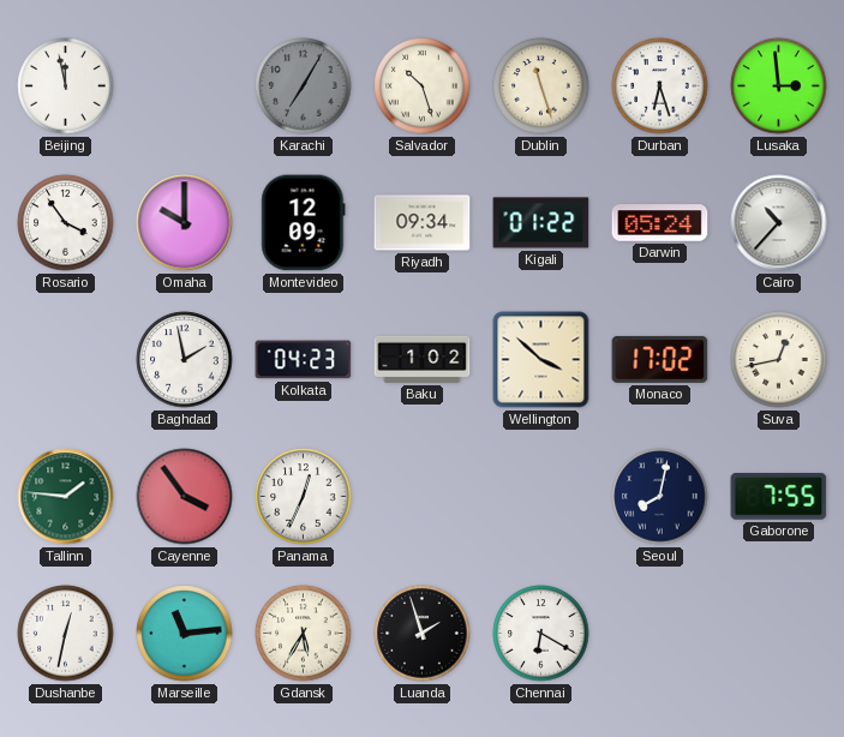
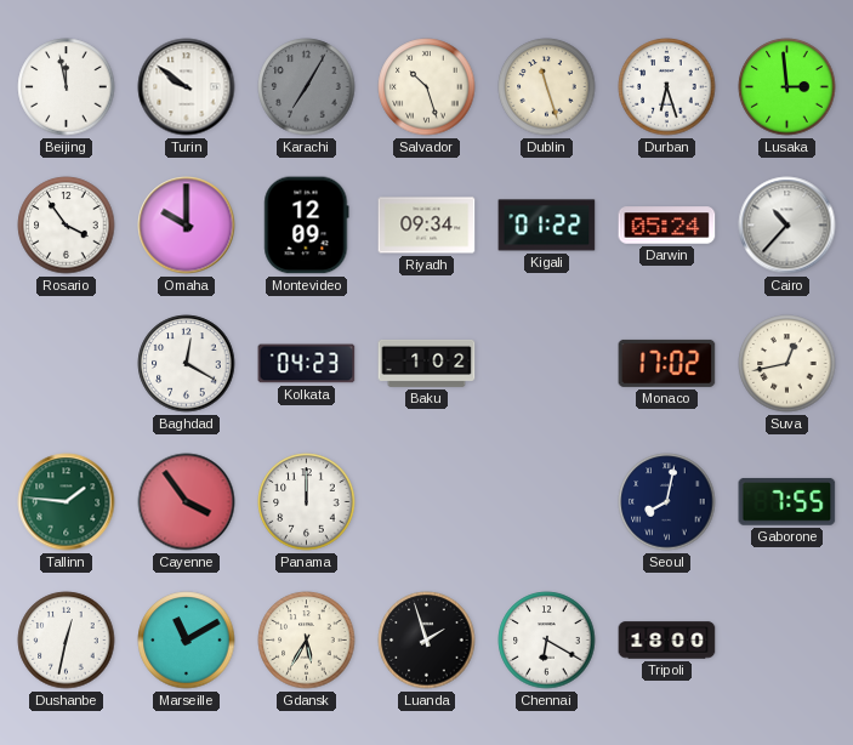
Turin: none -> 9:51 (187, 87)
Baghdad: 1:58 -> 12:20 (187, 364)
Wellington: 3:52 -> none (541, 360)
Panama: 12:34 -> 12:00 (307, 502)
Marseille: 11:14 -> 11:10 (187, 641)
Tripoli: none -> 18:00 (667, 641)
